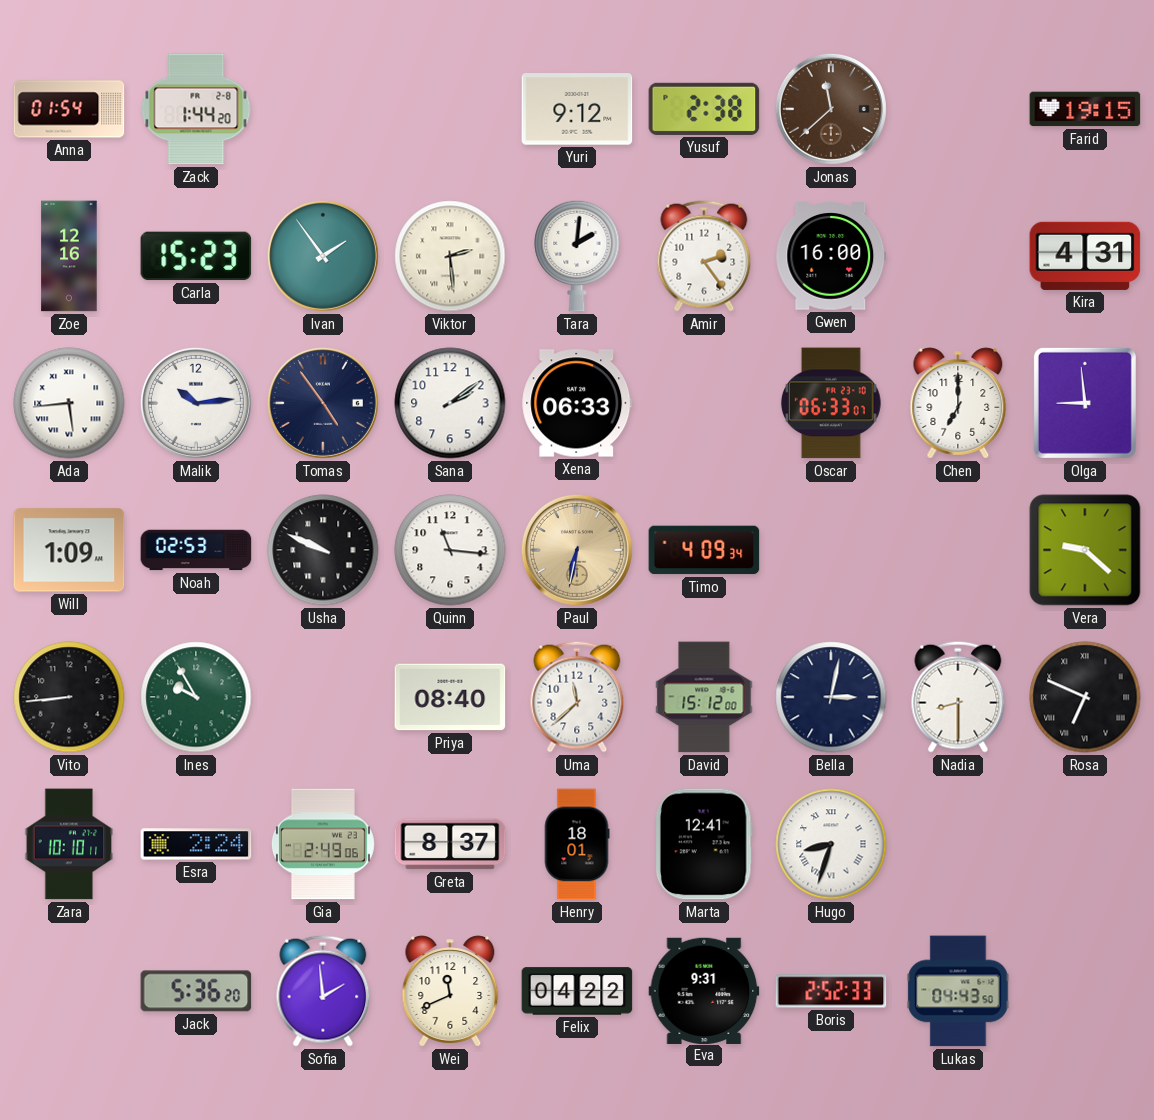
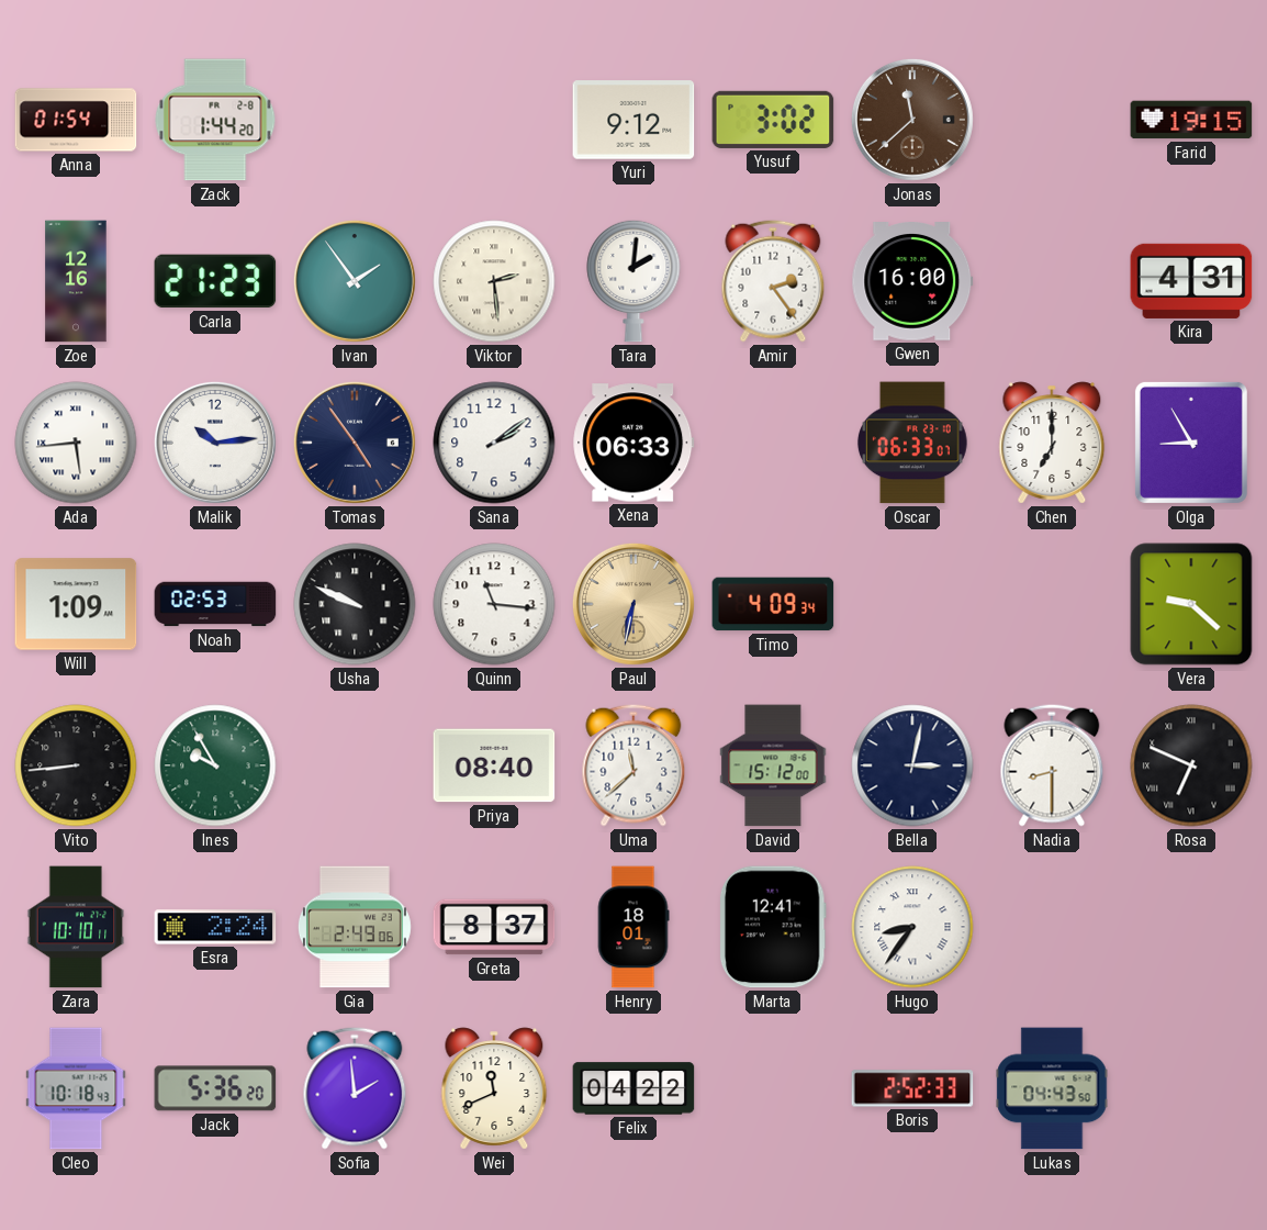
Yusuf: 2:38 -> 3:02 (773, 120)
Carla: 15:23 -> 21:23 (215, 281)
Olga: 8:59 -> 8:55 (1191, 443)
Hugo: 8:33 -> 8:36 (912, 927)
Cleo: none -> 10:18 (76, 1088)
Eva: 9:31 -> none (704, 990)
